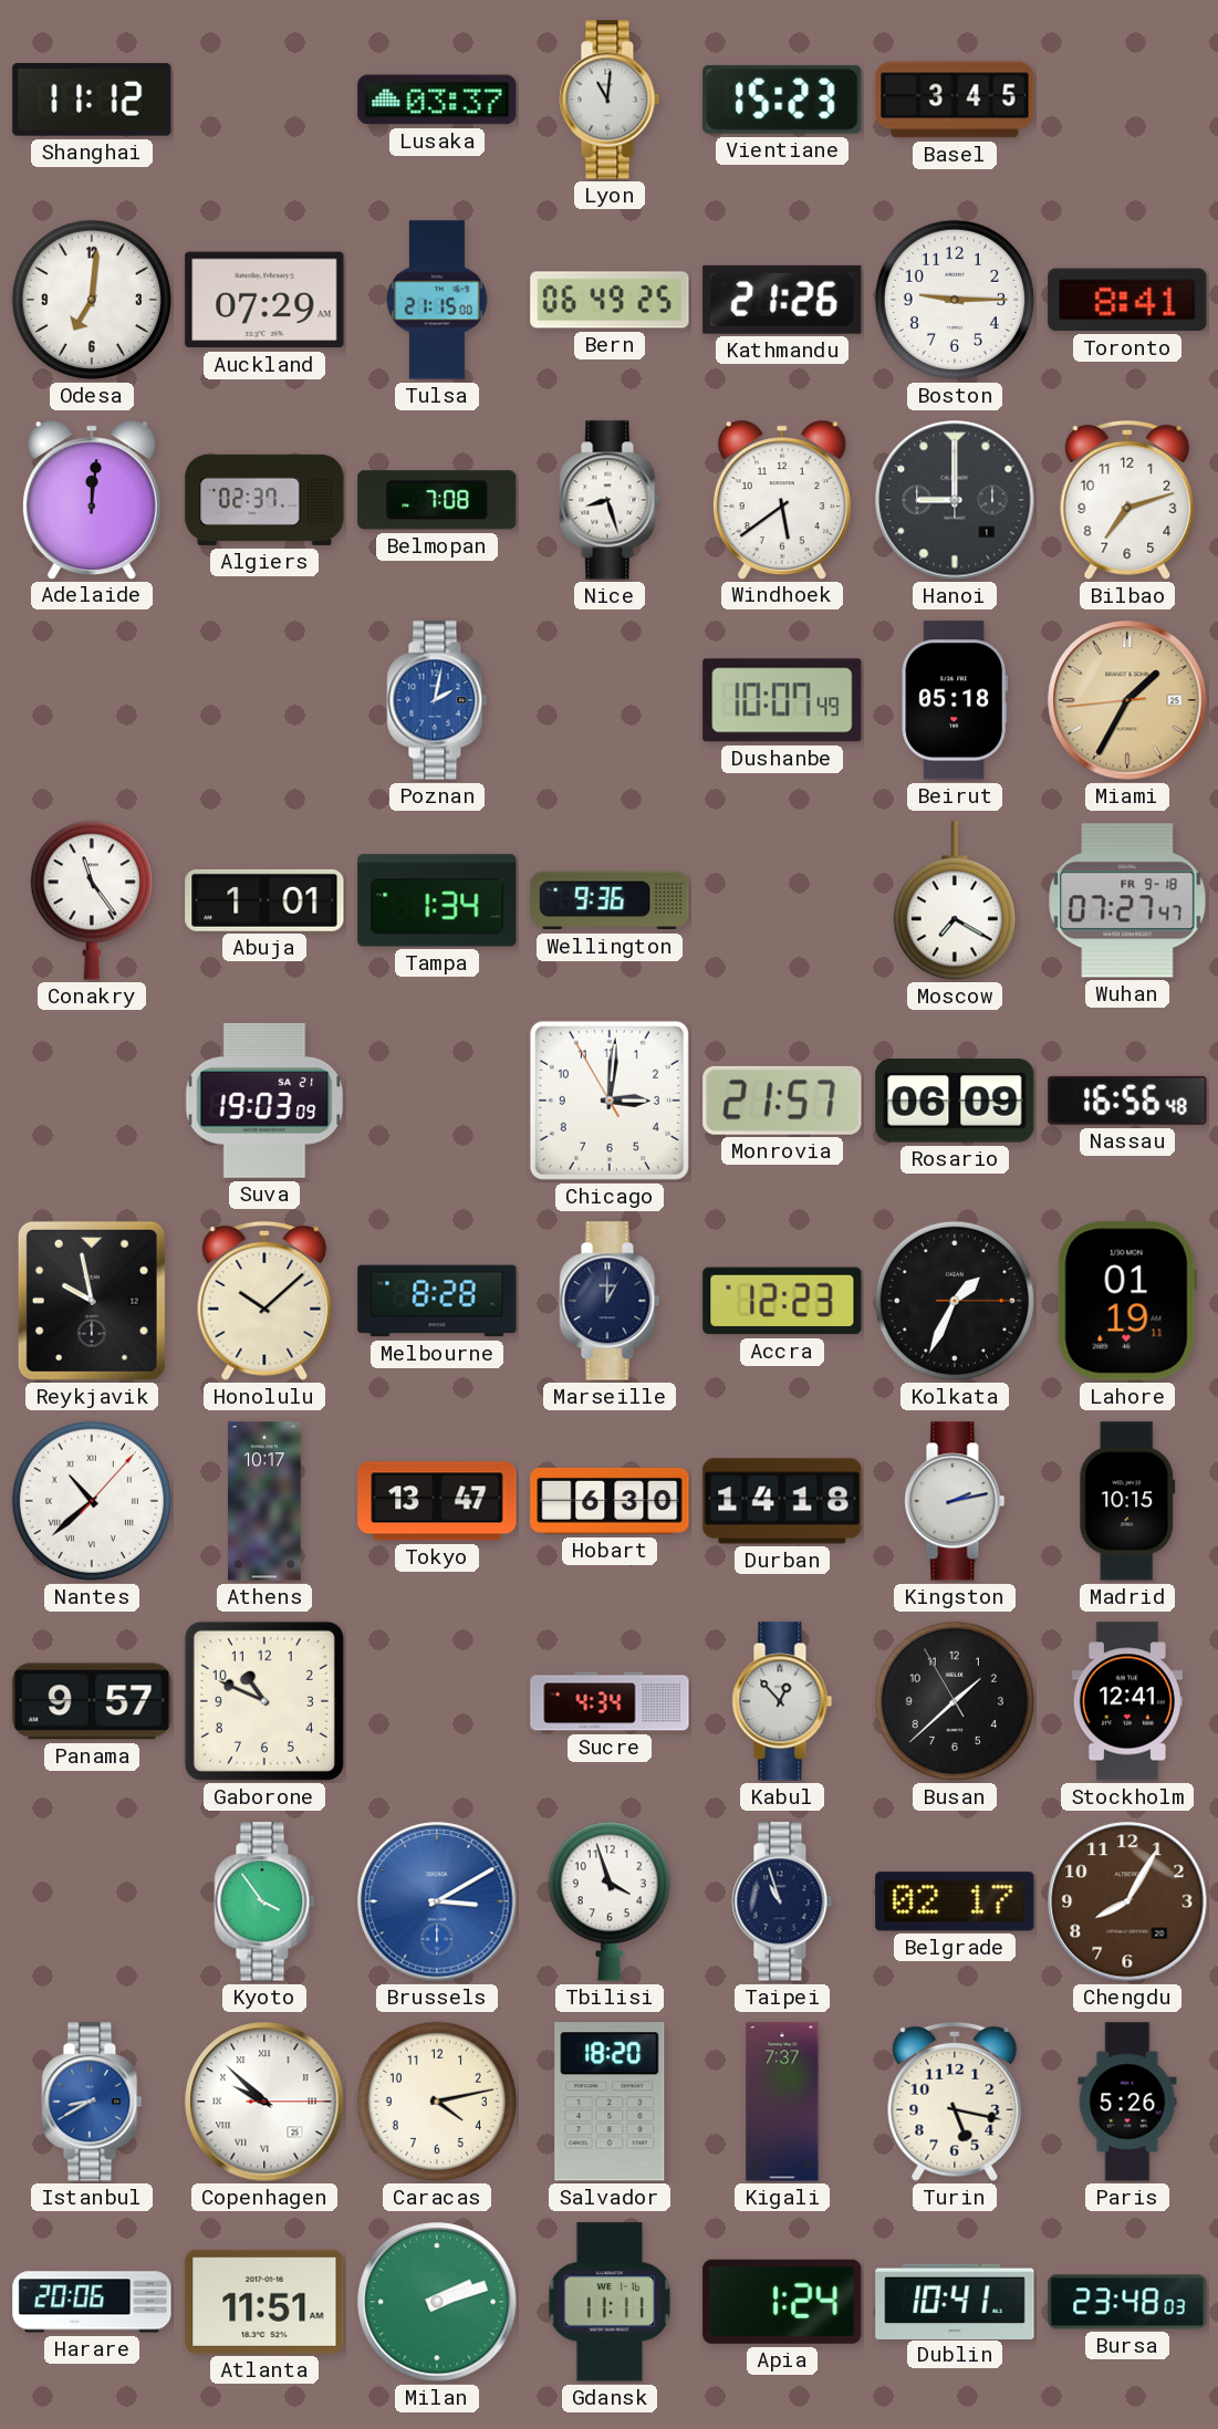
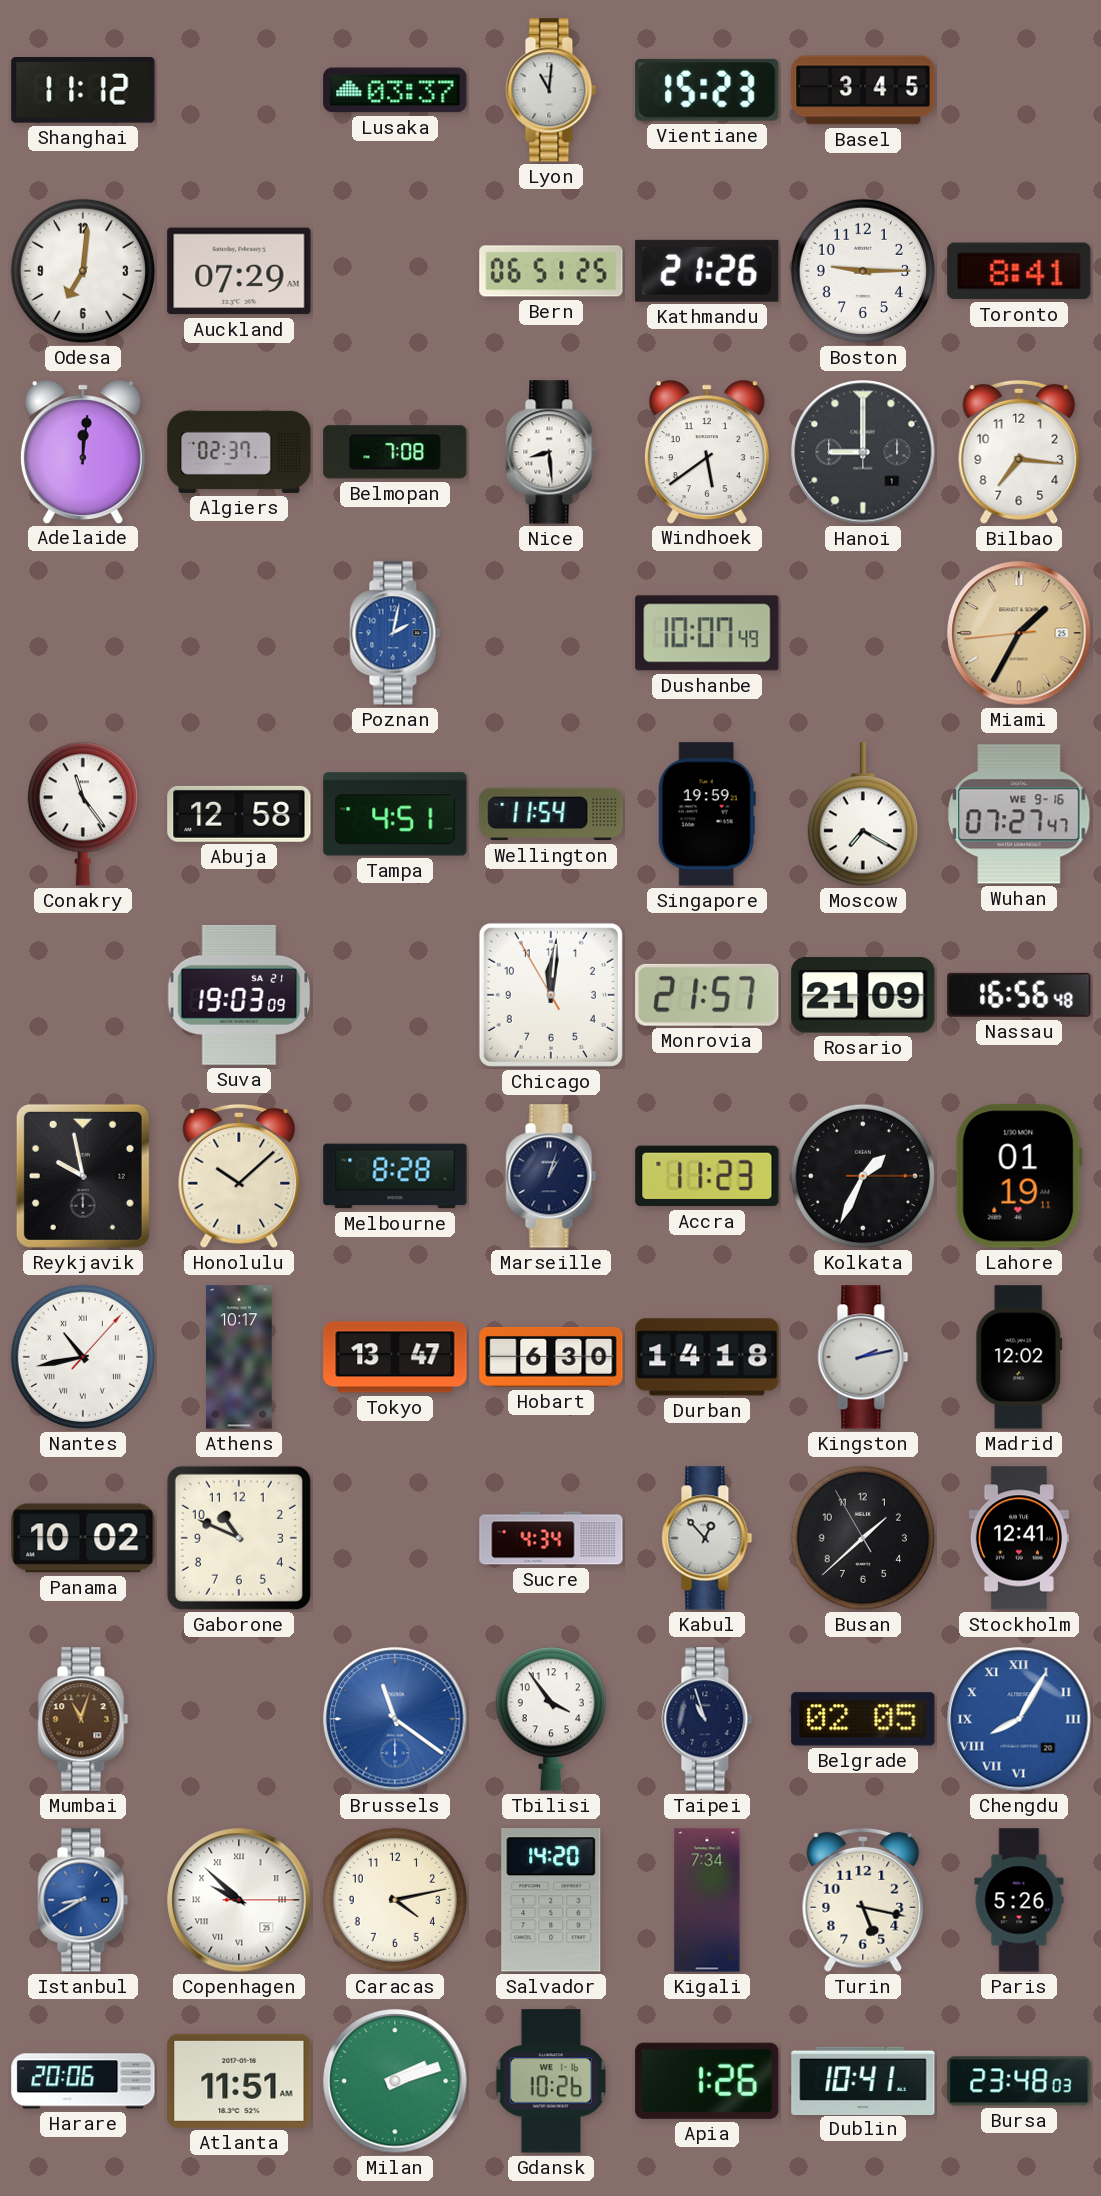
Tulsa: 21:15 -> none (437, 300)
Bern: 06:49 -> 06:51 (551, 271)
Nice: 8:27 -> 8:29 (551, 452)
Bilbao: 7:12 -> 7:16 (1019, 452)
Beirut: 05:18 -> none (955, 700)
Abuja: 1:01 -> 12:58 (239, 814)
Tampa: 1:34 -> 4:51 (395, 814)
Wellington: 9:36 -> 11:54 (551, 814)
Singapore: none -> 19:59 (707, 814)
Wuhan date: FR 9-18 -> WE 9-16 (1019, 814)
Chicago: 3:00 -> 12:00 (551, 995)
Rosario: 06:09 -> 21:09 (863, 995)
Marseille: 1:00 -> 1:03 (551, 1176)
Accra: 12:23 -> 11:23 (707, 1176)
Nantes: 10:38 -> 10:43 (83, 1357)
Madrid: 10:15 -> 12:02 (1019, 1357)
Panama: 9:57 -> 10:02 (83, 1538)
Mumbai: none -> 11:03 (83, 1719)
Kyoto: 3:54 -> none (264, 1901)
Brussels: 3:10 -> 11:21 (395, 1719)
Tbilisi: 3:57 -> 3:54 (551, 1719)
Belgrade: 02:17 -> 02:05 (863, 1719)
Chengdu dial: brown -> blue (1019, 1719)
Chengdu numerals: Arabic -> Roman (1019, 1719)
Salvador: 18:20 -> 14:20 (551, 1900)
Kigali: 7:37 -> 7:34 (707, 1900)
Gdansk: 11:11 -> 10:26 (551, 2081)
Apia: 1:24 -> 1:26 (707, 2081)
